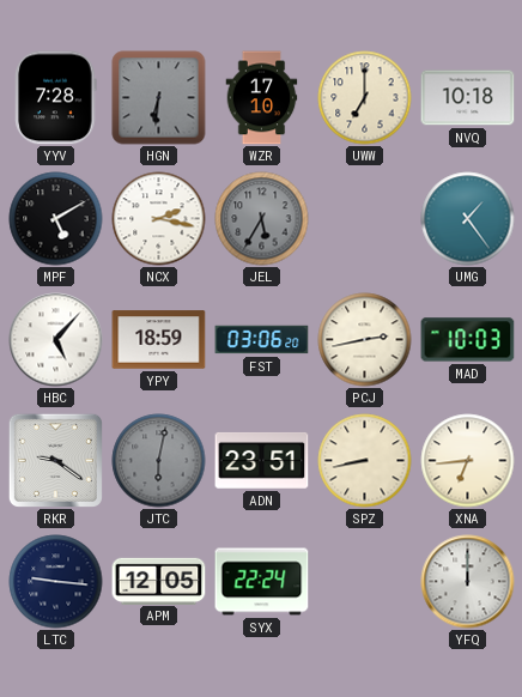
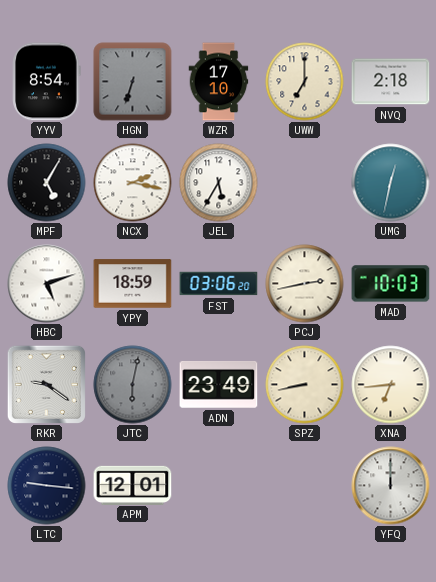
YYV: 7:28 -> 8:54 (47, 82)
HGN: 6:31 -> 6:33 (133, 82)
NVQ: 10:18 -> 2:18 (391, 82)
MPF: 5:10 -> 5:05 (47, 183)
JEL dial: grey -> white (219, 183)
UMG: 1:24 -> 12:32 (391, 183)
HBC: 5:07 -> 5:12 (47, 284)
ADN: 23:51 -> 23:49 (219, 384)
APM: 12:05 -> 12:01 (133, 485)
SYX: 22:24 -> none (262, 582)
